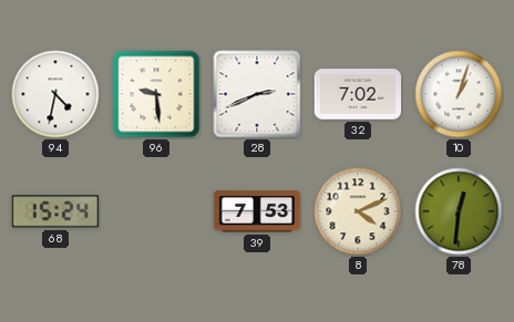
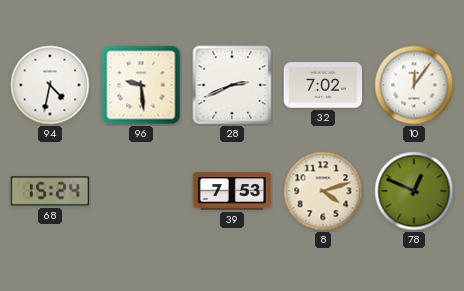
10: 1:03 -> 12:06 (414, 85)
8: 4:11 -> 4:12 (323, 191)
78: 12:31 -> 12:49 (414, 191)
